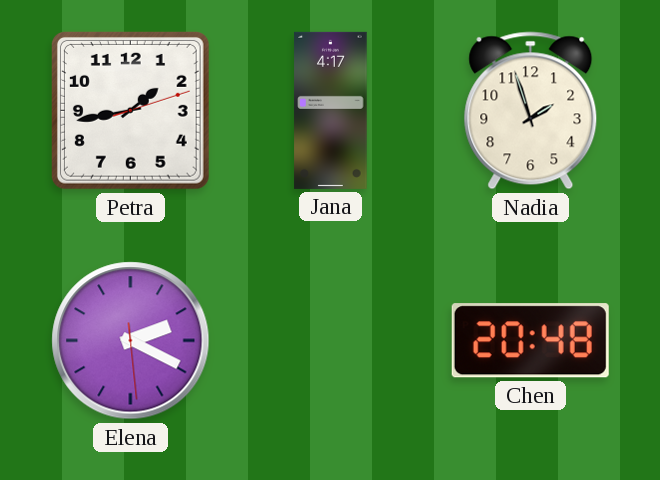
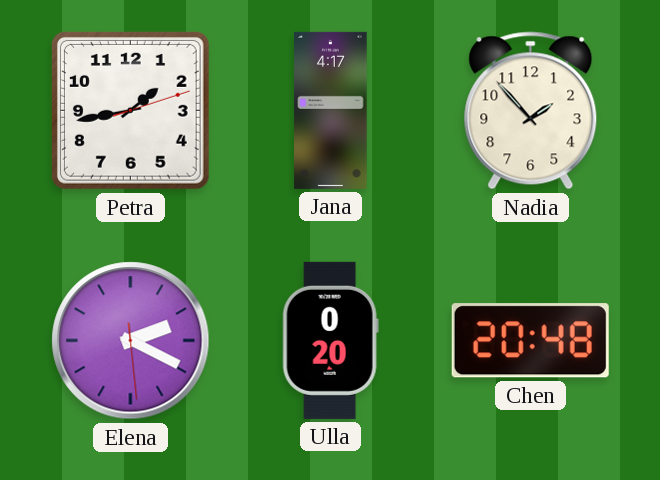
Nadia: 1:57 -> 1:53 (531, 111)
Ulla: none -> 0:20 (330, 340)
